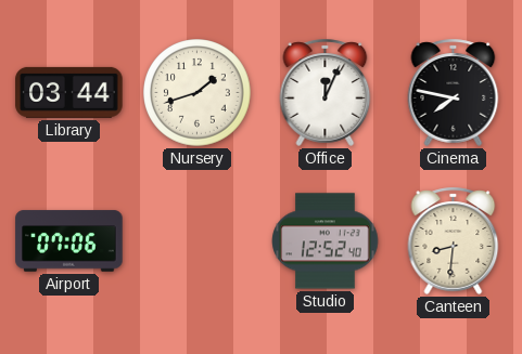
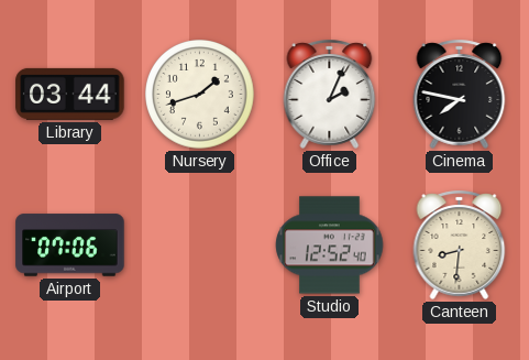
Office: 12:04 -> 2:04 (330, 94)
